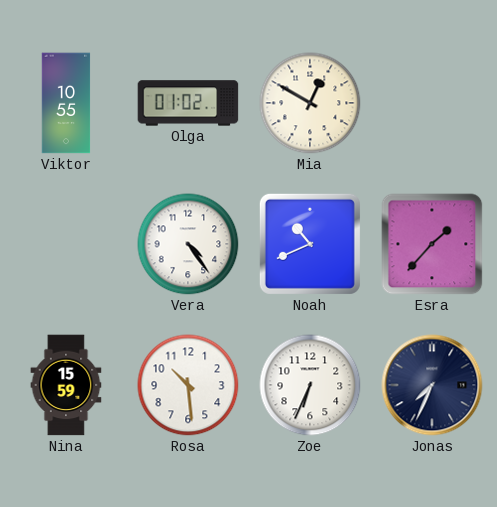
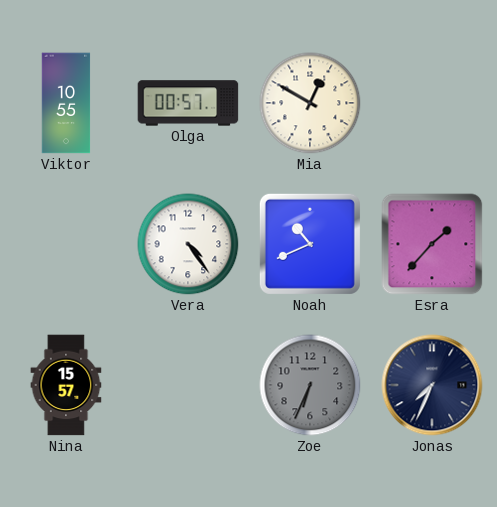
Olga: 01:02 -> 00:57 (188, 103)
Nina: 15:59 -> 15:57 (66, 385)
Rosa: 10:29 -> none (188, 385)
Zoe dial: white -> grey (310, 385)
